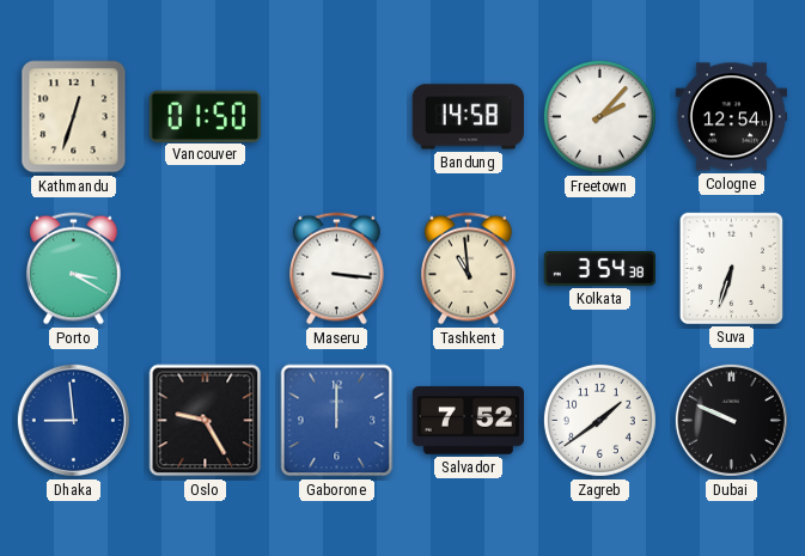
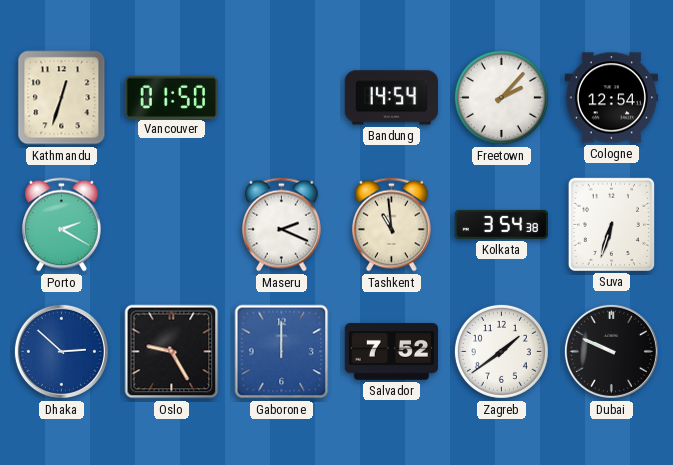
Bandung: 14:58 -> 14:54 (391, 98)
Porto: 3:20 -> 2:20 (62, 225)
Maseru: 3:16 -> 2:19 (282, 225)
Dhaka: 8:59 -> 2:52 (61, 351)
